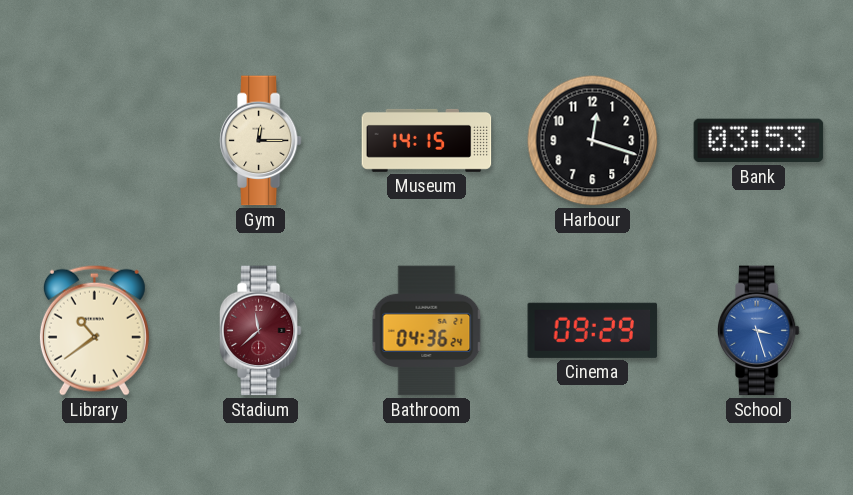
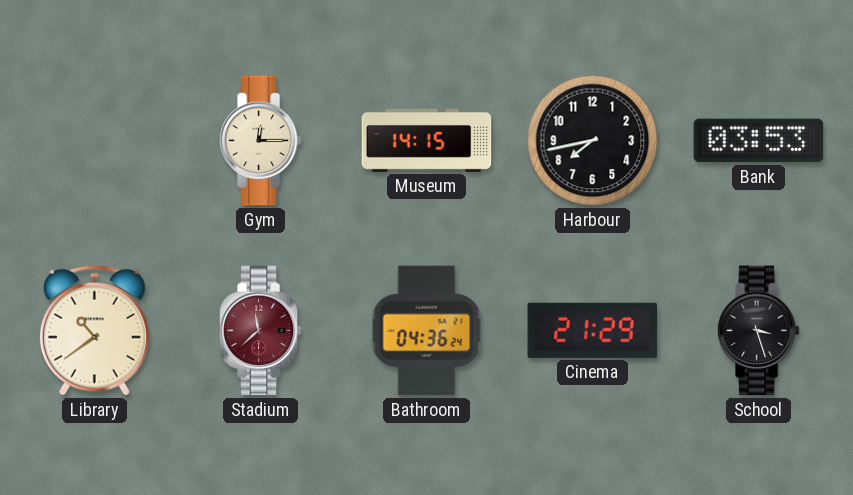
Harbour: 12:18 -> 7:43 (593, 141)
Cinema: 09:29 -> 21:29 (593, 330)
School dial: blue -> black (758, 331)
